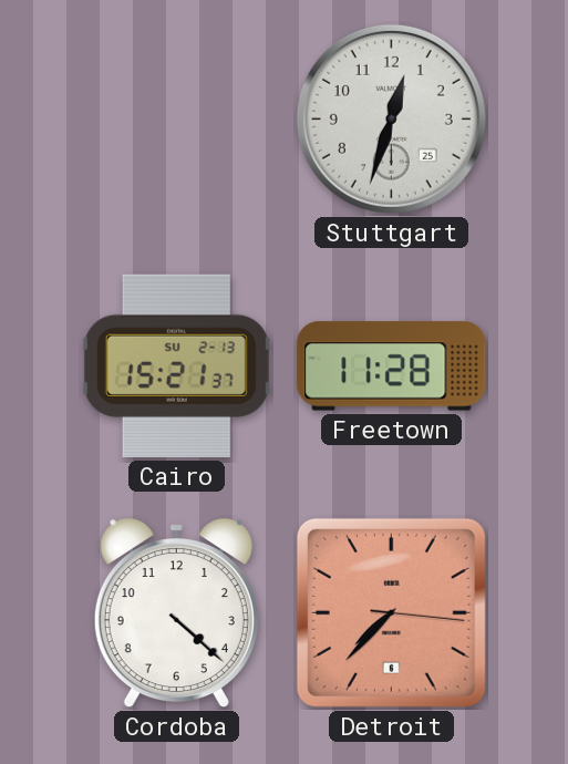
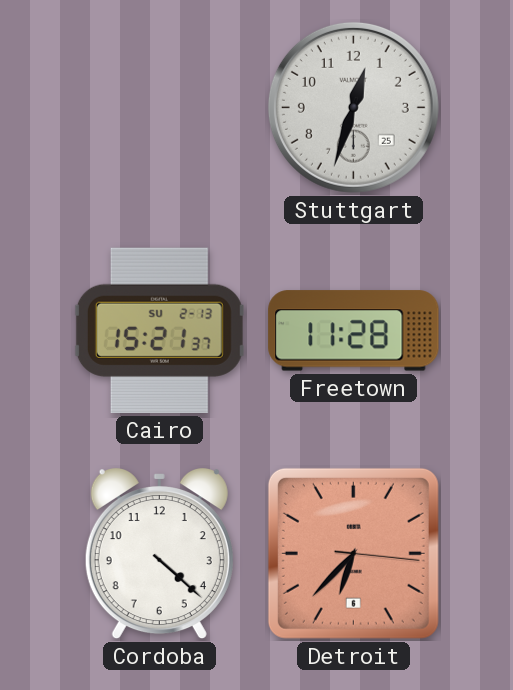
Detroit: 7:37 -> 6:37 (353, 553)
